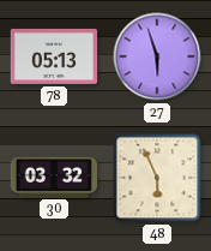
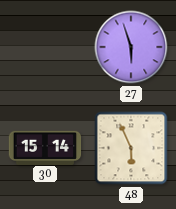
78: 05:13 -> none (54, 56)
30: 03:32 -> 15:14 (45, 147)
